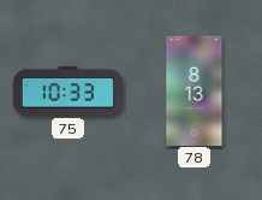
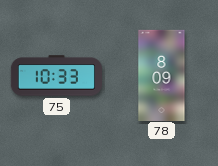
78: 8:13 -> 8:09 (162, 75)
